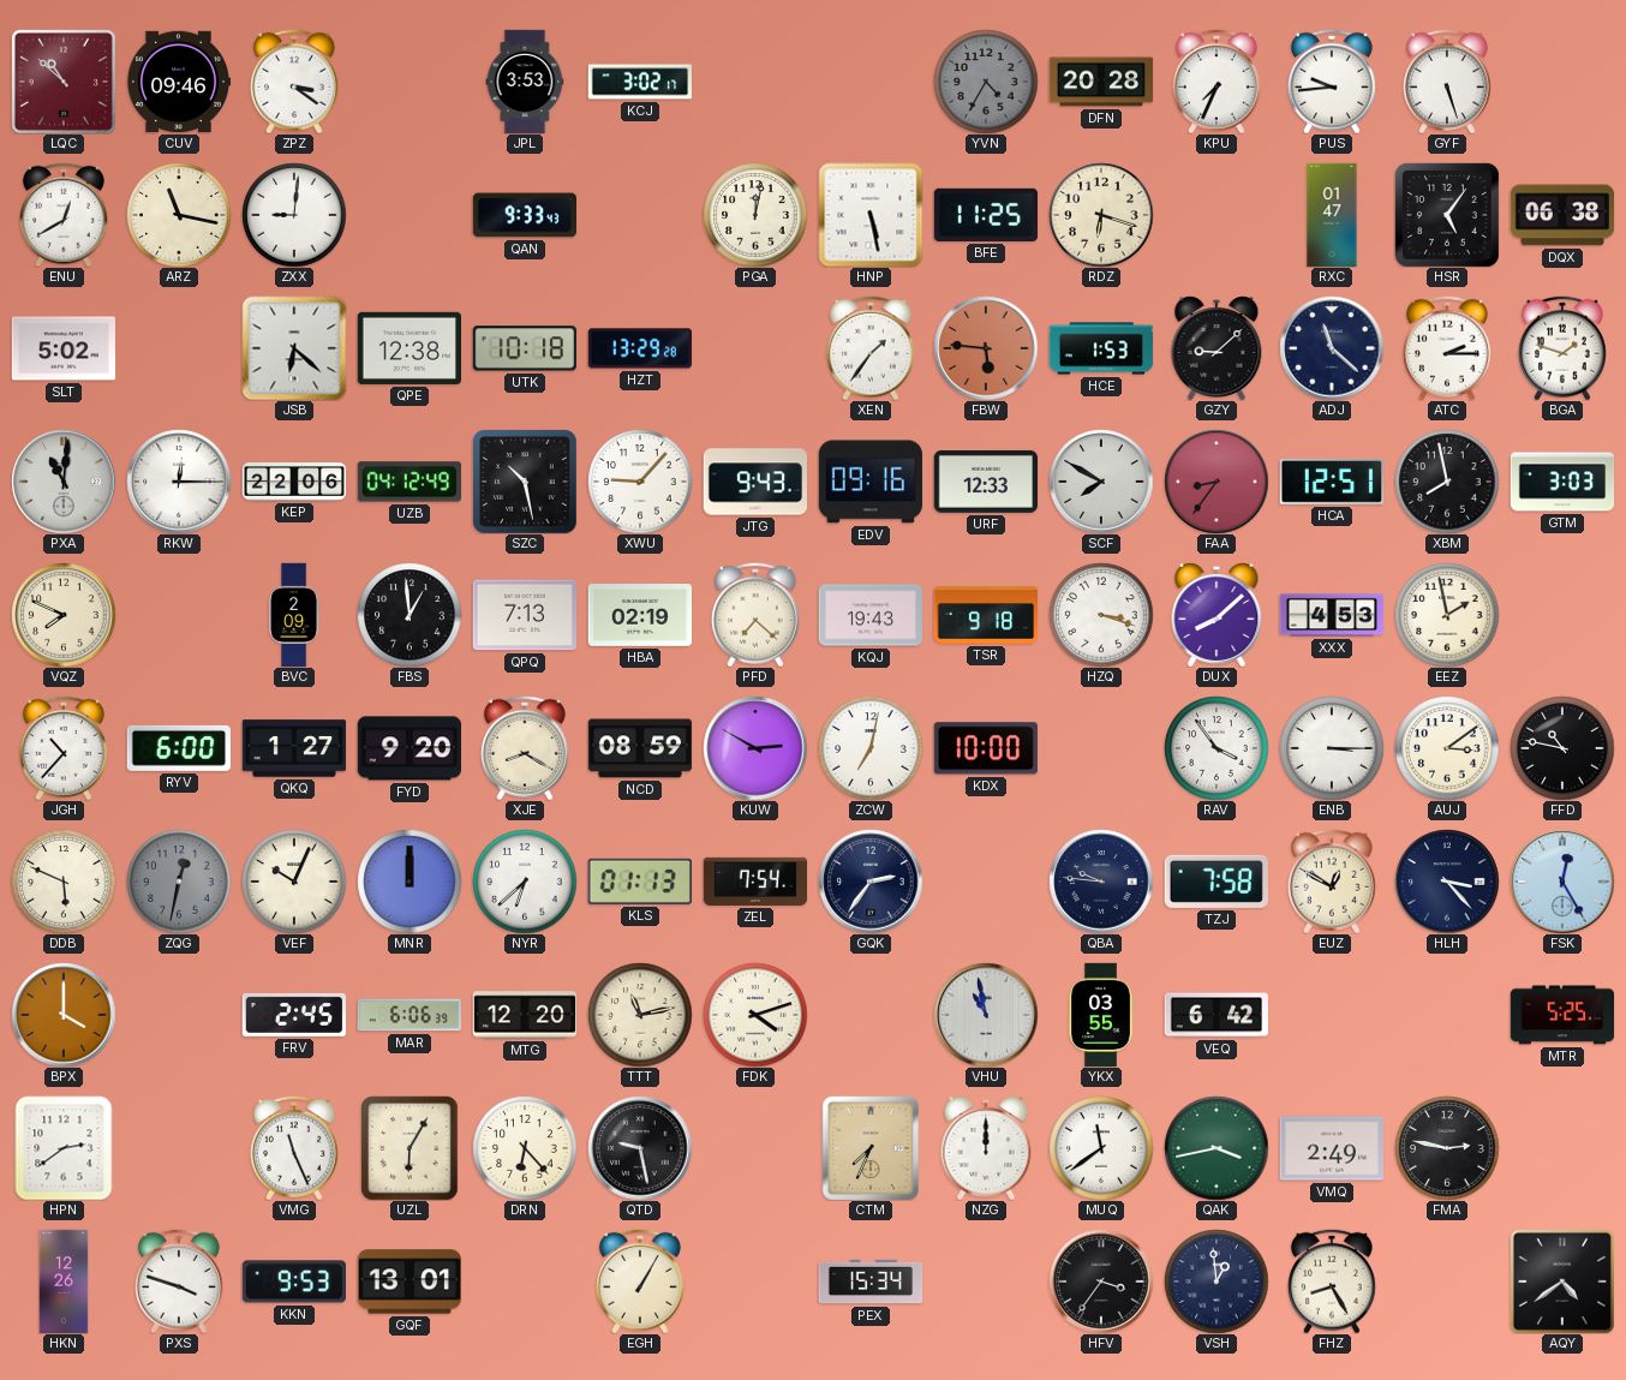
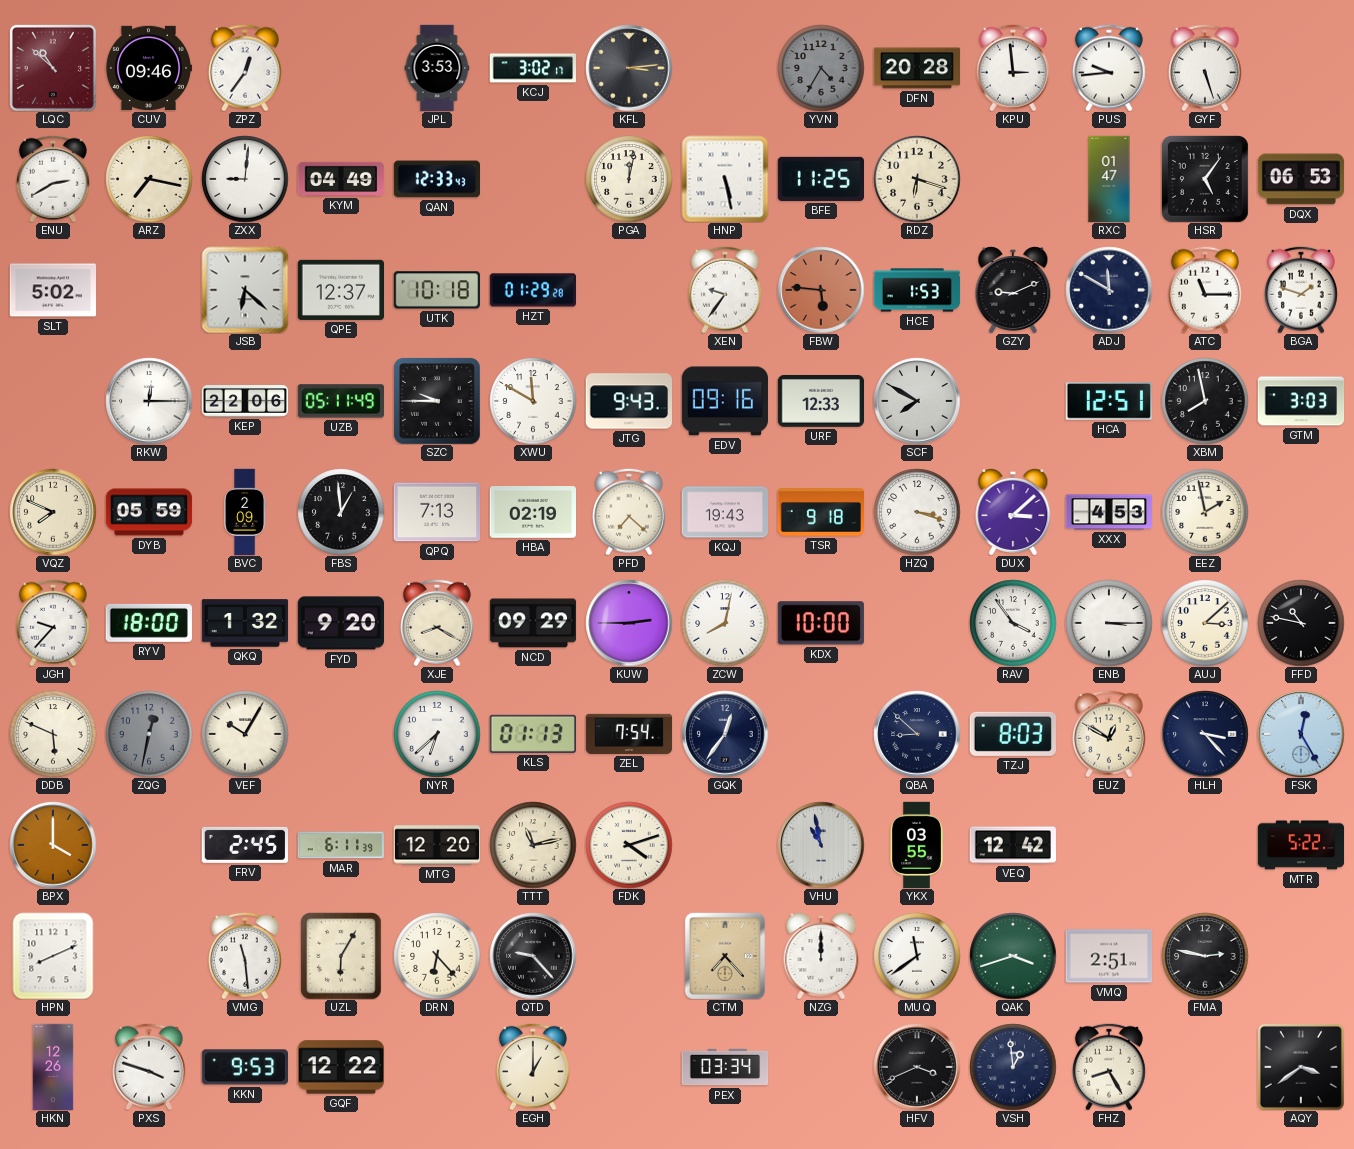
ZPZ: 3:21 -> 12:36 (245, 68)
KFL: none -> 3:14 (629, 68)
KPU: 7:34 -> 2:59 (1013, 68)
ENU: 12:40 -> 2:40 (53, 179)
ARZ: 11:17 -> 7:17 (149, 179)
KYM: none -> 04:49 (341, 179)
QAN: 9:33 -> 12:33 (436, 179)
DQX: 06:38 -> 06:53 (1301, 179)
QPE: 12:38 -> 12:37 (340, 290)
HZT: 13:29 -> 01:29 (532, 290)
XEN: 1:36 -> 9:36 (725, 290)
GZY: 9:08 -> 9:11 (1013, 290)
ADJ: 11:22 -> 11:50 (1109, 290)
ATC: 2:15 -> 11:15 (1205, 290)
PXA: 11:01 -> none (64, 482)
UZB: 04:12 -> 05:11 (340, 401)
SZC: 10:28 -> 9:45 (437, 401)
XWU: 9:07 -> 11:50 (533, 401)
FAA: 8:36 -> none (1216, 482)
DYB: none -> 05:59 (149, 512)
DUX: 8:08 -> 3:08 (1013, 512)
JGH: 10:37 -> 9:37 (53, 623)
RYV: 6:00 -> 18:00 (148, 623)
QKQ: 1:27 -> 1:32 (245, 623)
NCD: 08:59 -> 09:29 (533, 623)
KUW: 2:50 -> 2:45 (629, 623)
ZCW: 7:02 -> 8:02 (725, 623)
AUJ: 3:09 -> 3:08 (1205, 623)
VEF: 10:04 -> 10:05 (245, 734)
MNR: 12:00 -> none (410, 882)
GQK: 2:36 -> 12:36 (725, 734)
QBA: 9:46 -> 8:52 (917, 734)
TZJ: 7:58 -> 8:03 (1013, 734)
MAR: 6:06 -> 6:11 (340, 845)
VEQ: 6:42 -> 12:42 (1012, 845)
MTR: 5:25 -> 5:22 (1301, 845)
HPN: 2:39 -> 8:11 (53, 956)
VMG: 11:26 -> 11:29 (245, 956)
QTD: 9:28 -> 9:23 (533, 956)
CTM: 7:34 -> 7:23 (725, 956)
QAK: 3:43 -> 3:42 (1013, 956)
VMQ: 2:49 -> 2:51 (1108, 956)
GQF: 13:01 -> 12:22 (340, 1067)
EGH: 1:05 -> 1:00 (533, 1067)
PEX: 15:34 -> 03:34 (725, 1067)
HFV: 3:36 -> 3:41 (917, 1067)
AQY: 4:39 -> 3:39 (1301, 1067)
